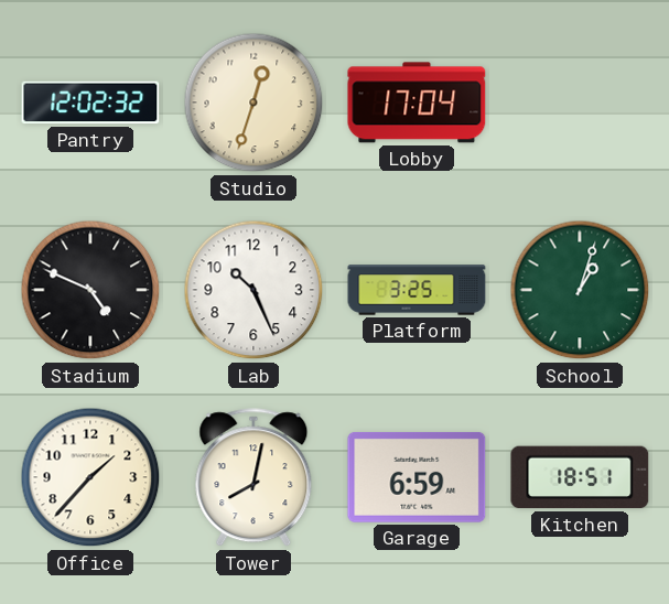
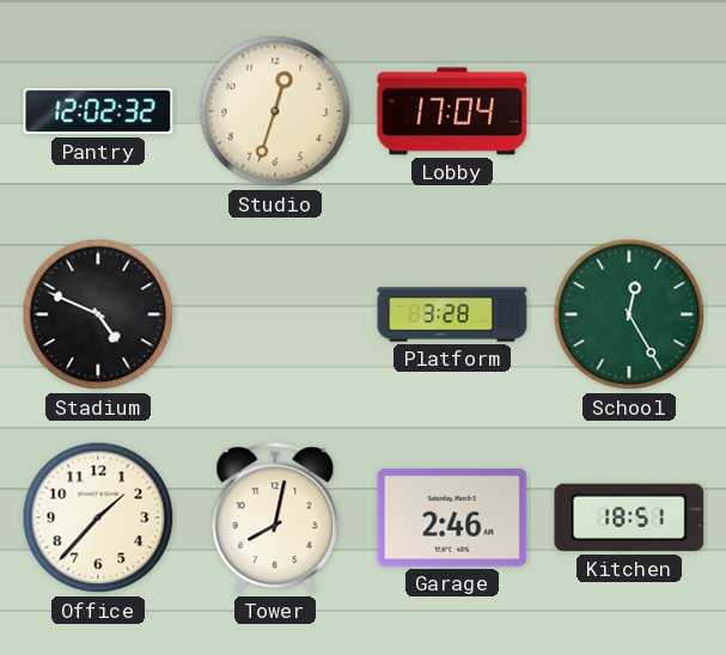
Lab: 10:26 -> none (253, 290)
Platform: 3:25 -> 3:28 (452, 314)
School: 1:03 -> 12:25 (629, 314)
Garage: 6:59 -> 2:46 (452, 518)
